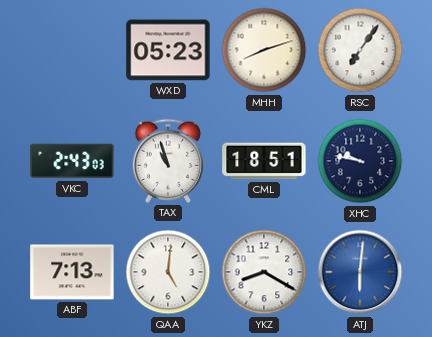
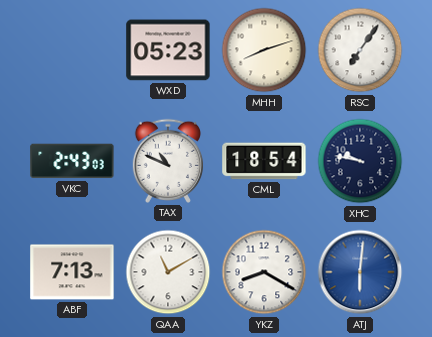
TAX: 10:57 -> 10:49 (167, 161)
CML: 18:51 -> 18:54 (264, 161)
QAA: 5:01 -> 11:10 (168, 272)
